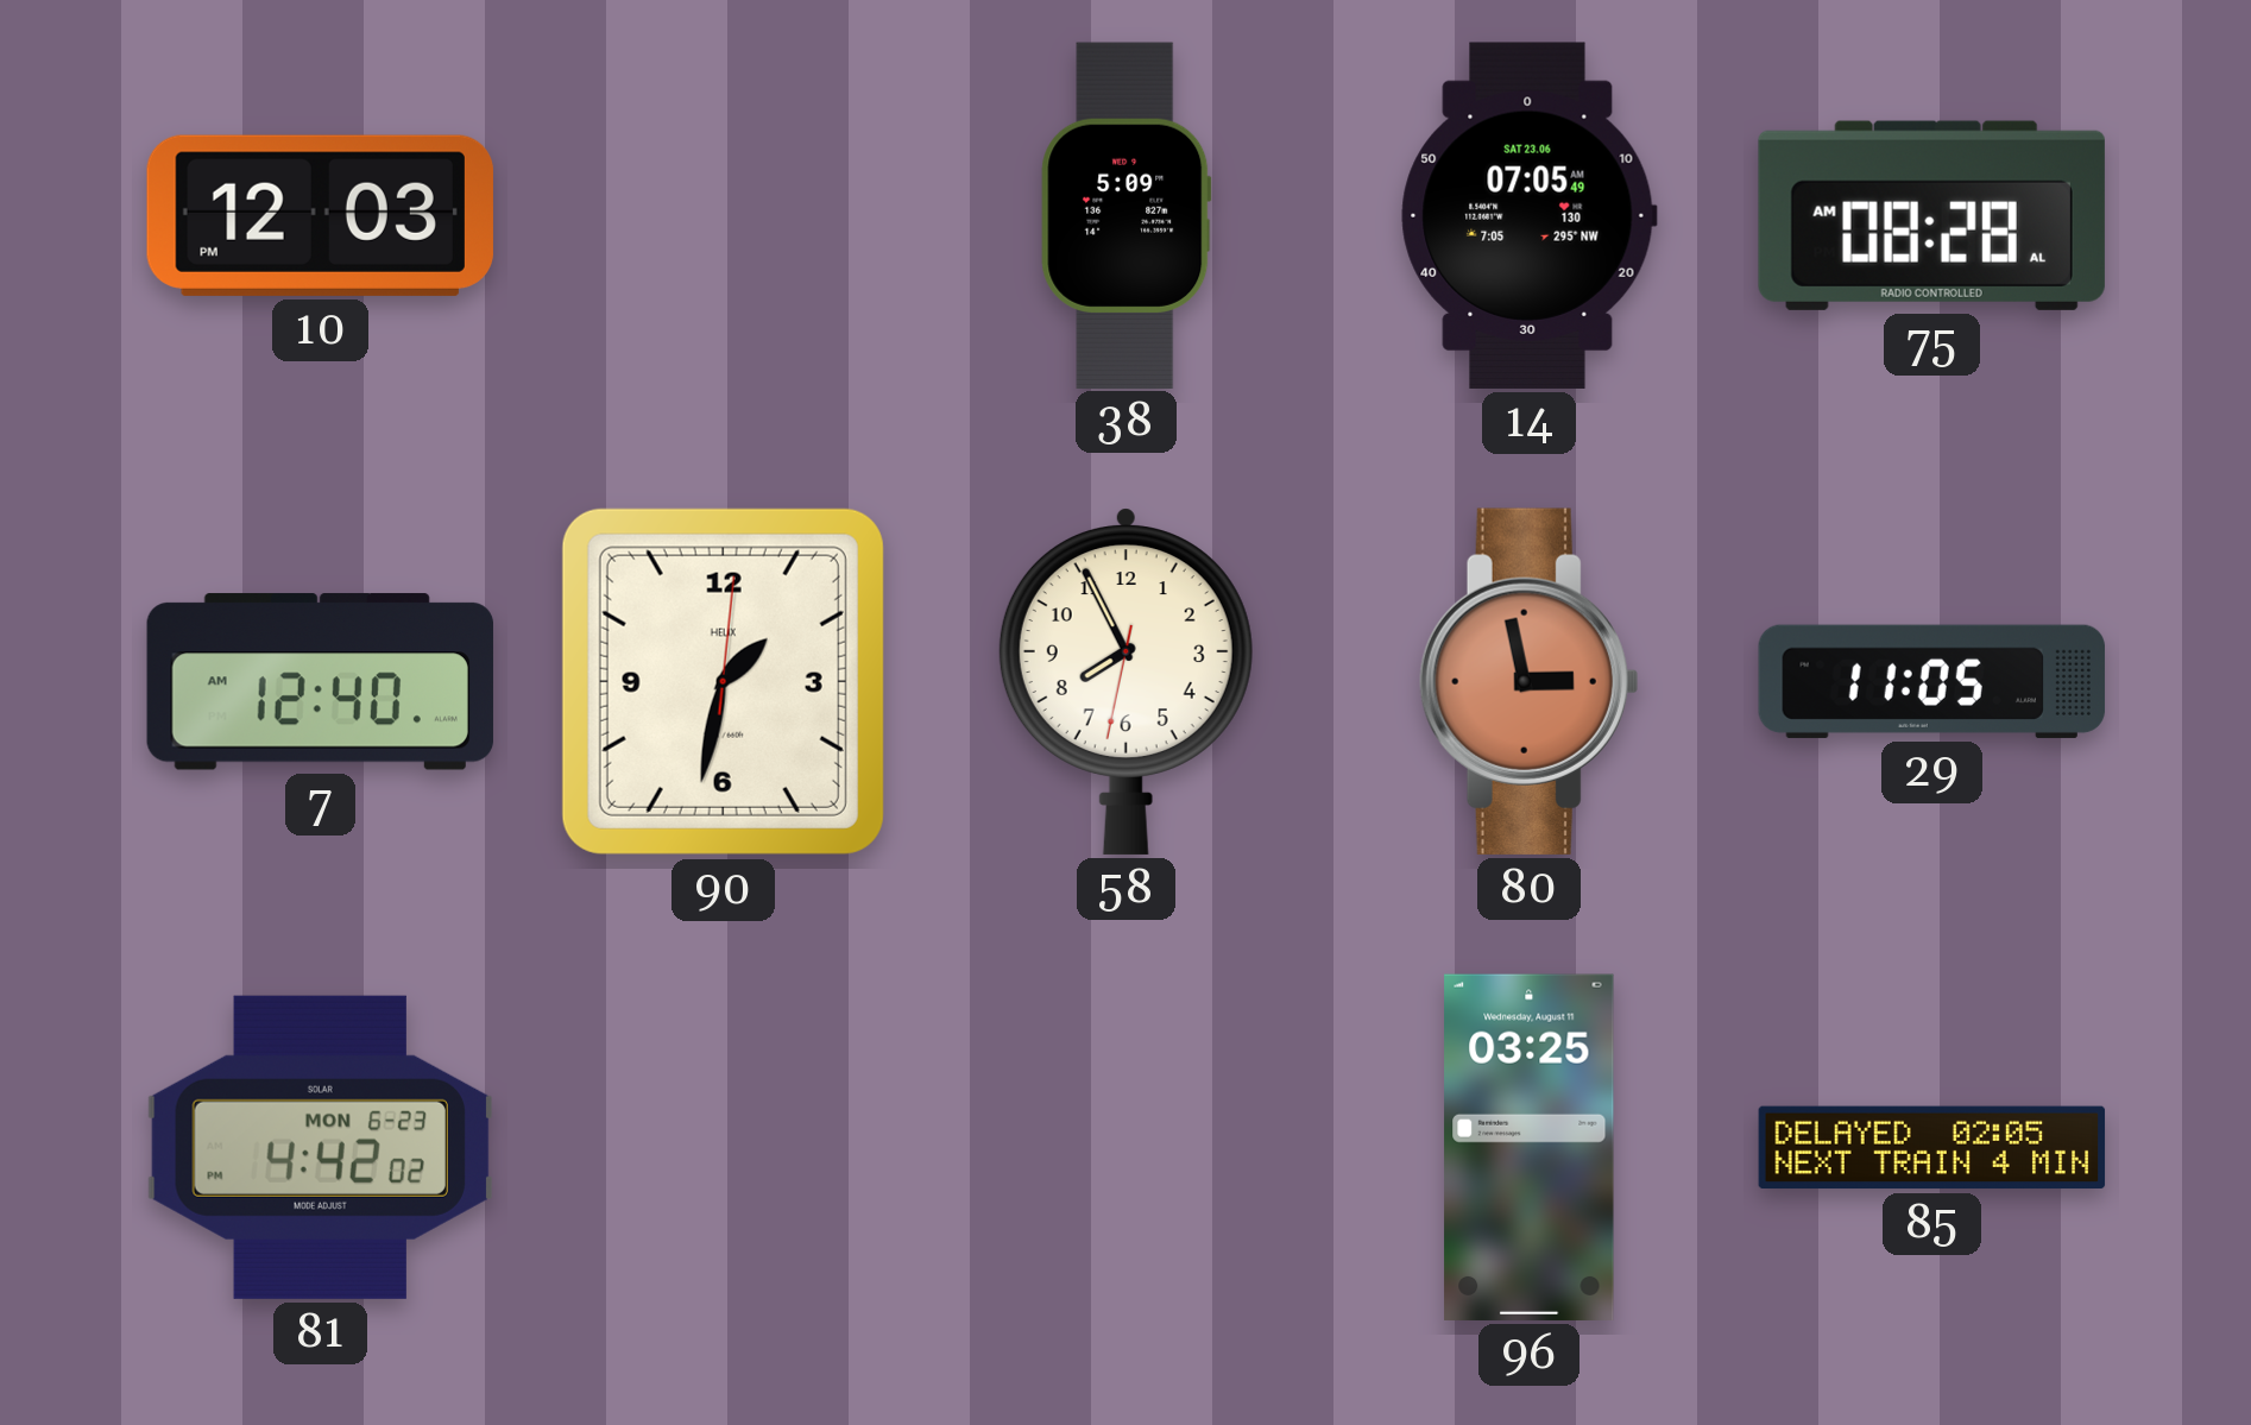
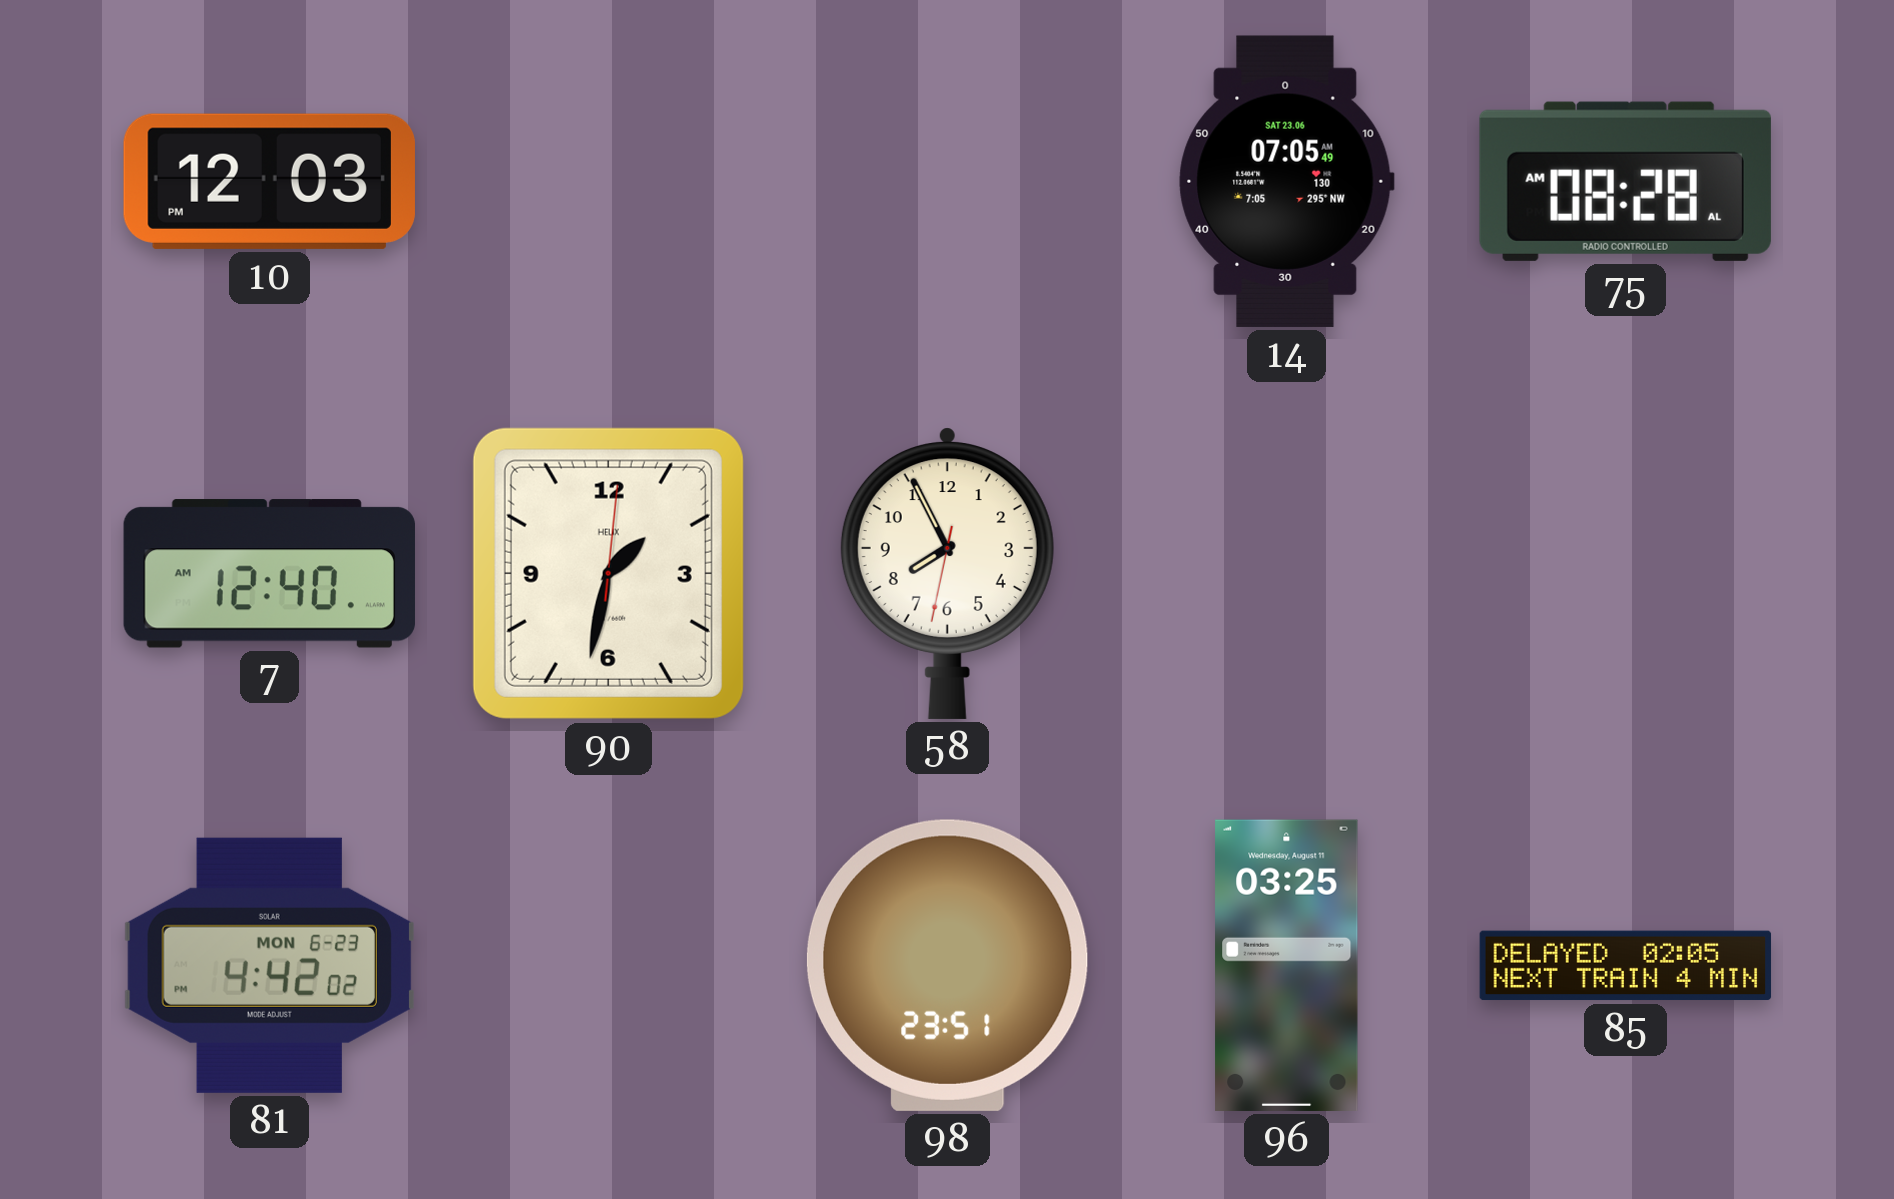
38: 5:09 -> none (1127, 215)
80: 2:58 -> none (1528, 681)
29: 11:05 -> none (1931, 681)
98: none -> 23:51 (947, 965)
